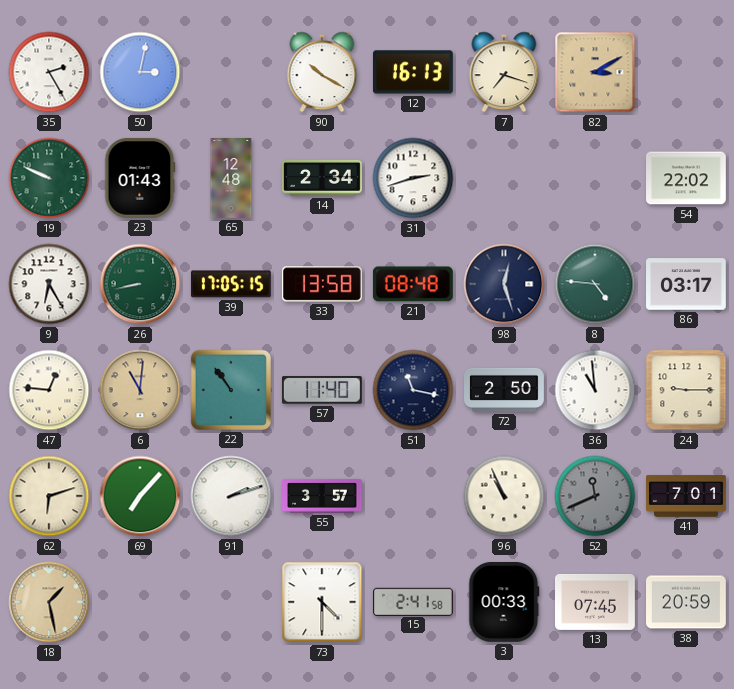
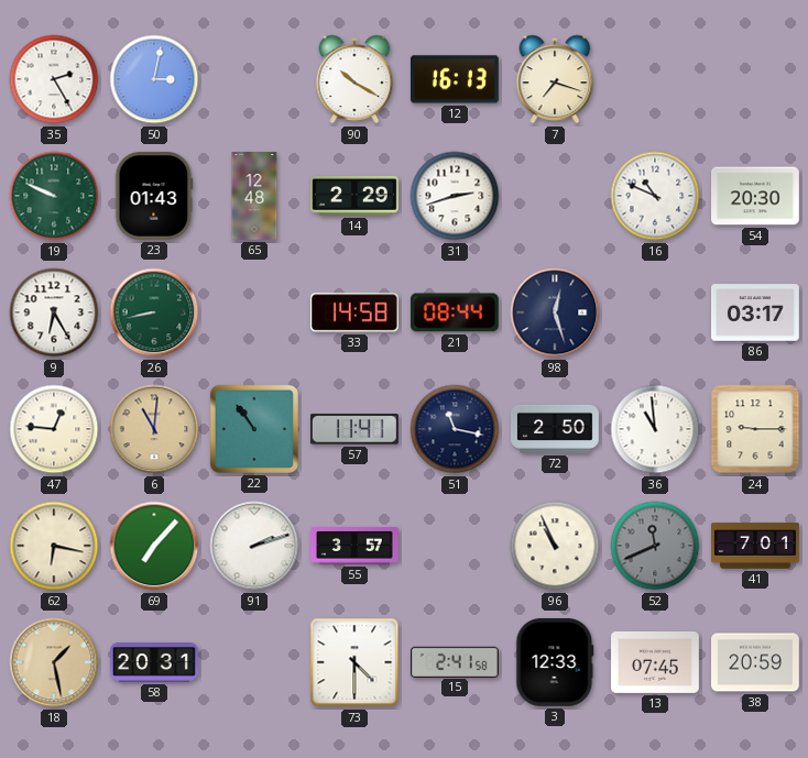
82: 3:10 -> none (595, 72)
14: 2:34 -> 2:29 (356, 196)
16: none -> 10:49 (655, 196)
54: 22:02 -> 20:30 (756, 196)
39: 17:05 -> none (231, 284)
33: 13:58 -> 14:58 (354, 312)
21: 08:48 -> 08:44 (455, 312)
8: 4:46 -> none (595, 284)
57: 11:40 -> 11:41 (354, 429)
62: 6:12 -> 6:17 (54, 546)
58: none -> 20:31 (155, 663)
3: 00:33 -> 12:33 (555, 662)
